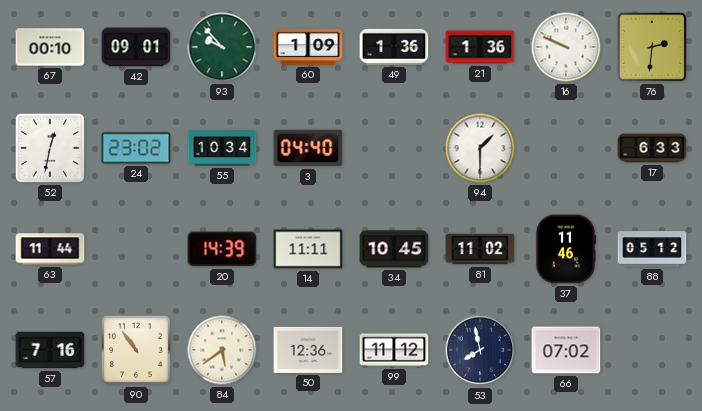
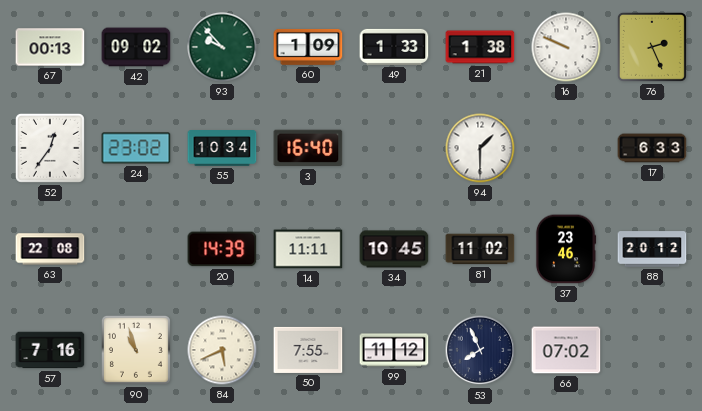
67: 00:10 -> 00:13 (50, 47)
42: 09:01 -> 09:02 (136, 47)
49: 1:36 -> 1:33 (394, 47)
21: 1:36 -> 1:38 (480, 47)
76: 2:31 -> 2:26 (652, 47)
52: 12:32 -> 12:36 (50, 148)
3: 04:40 -> 16:40 (308, 148)
63: 11:44 -> 22:08 (50, 249)
37: 11:46 -> 23:46 (566, 249)
88: 05:12 -> 20:12 (652, 249)
90: 10:54 -> 10:57 (136, 350)
84: 5:39 -> 5:41 (222, 350)
50: 12:36 -> 7:55 (308, 350)
53: 7:58 -> 7:56 (480, 350)
